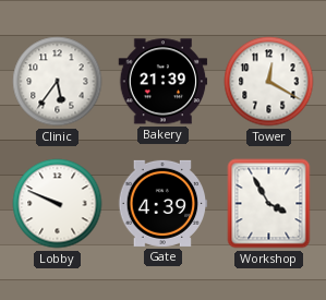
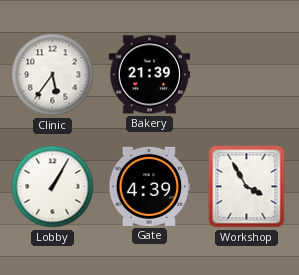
Tower: 12:20 -> none (269, 82)
Lobby: 9:49 -> 1:05 (53, 187)
